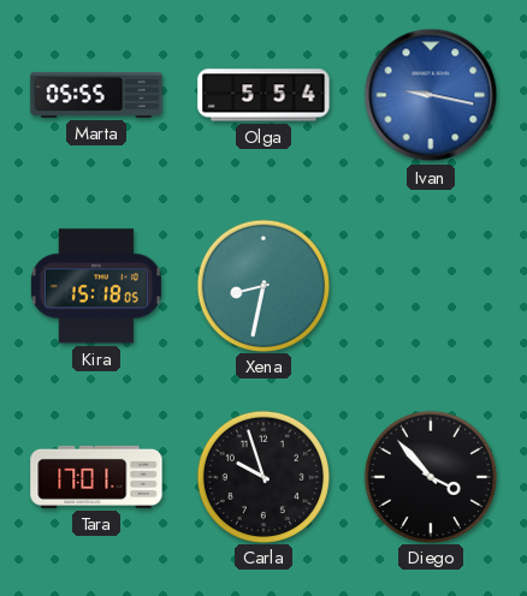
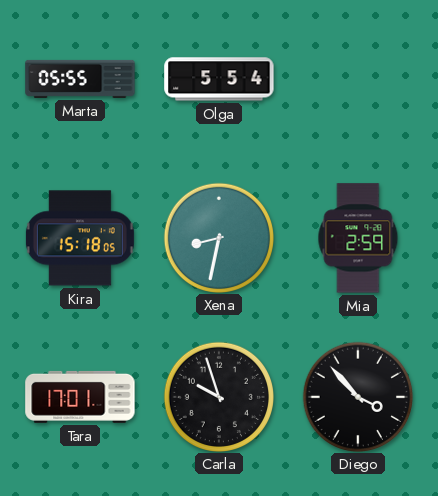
Ivan: 9:17 -> none (431, 95)
Mia: none -> 2:59 (358, 238)
